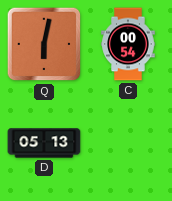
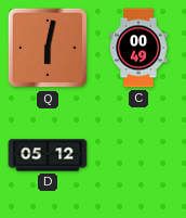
C: 00:54 -> 00:49 (138, 48)
D: 05:13 -> 05:12 (48, 155)
